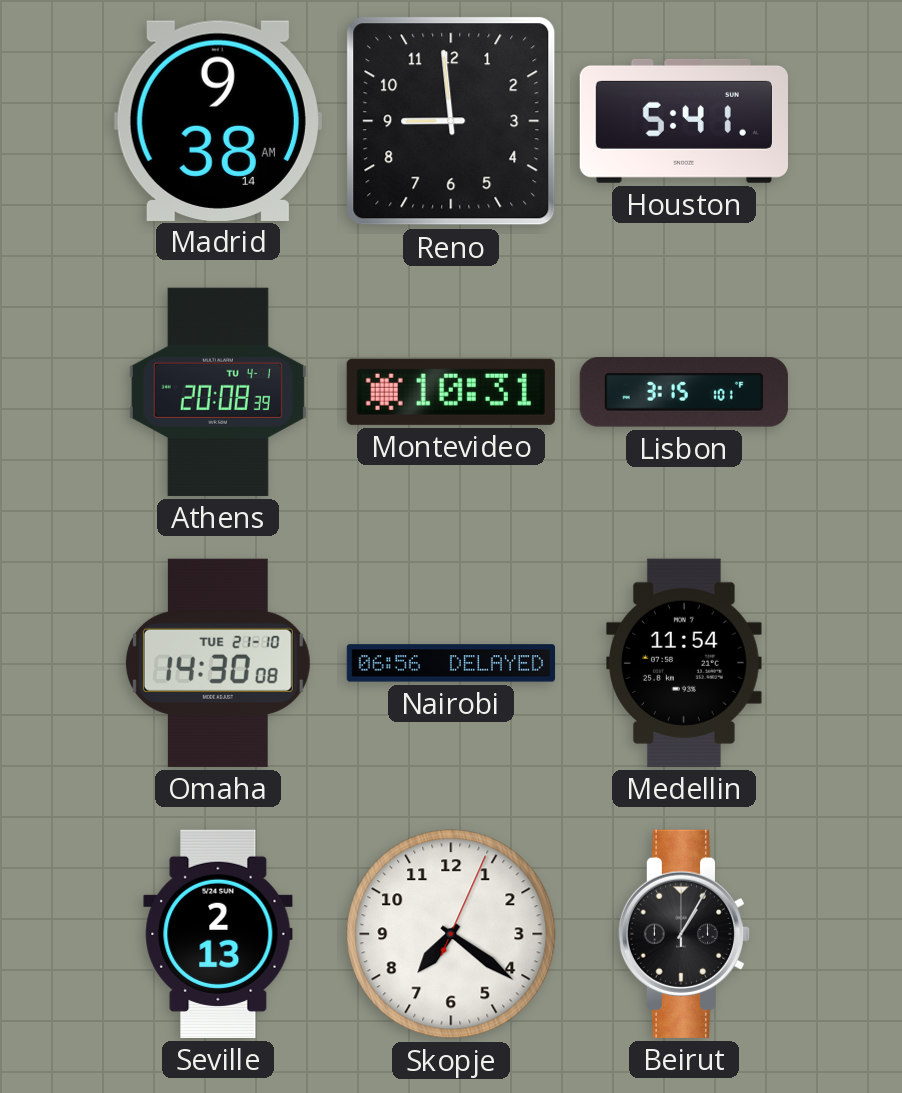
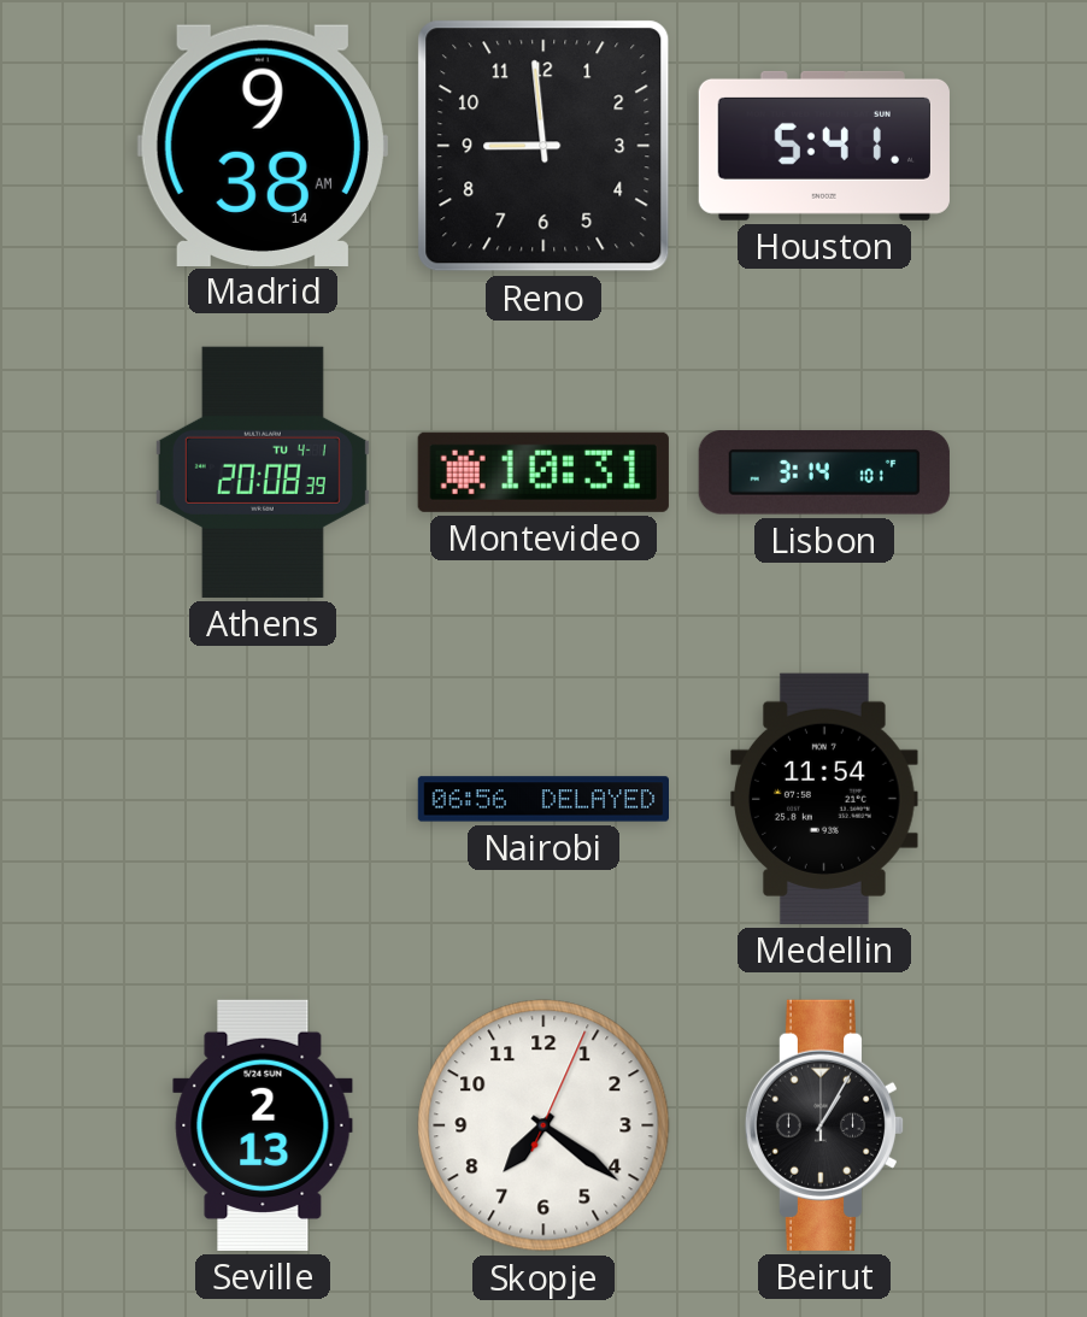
Lisbon: 3:15 -> 3:14 (824, 472)
Omaha: 14:30 -> none (218, 663)
